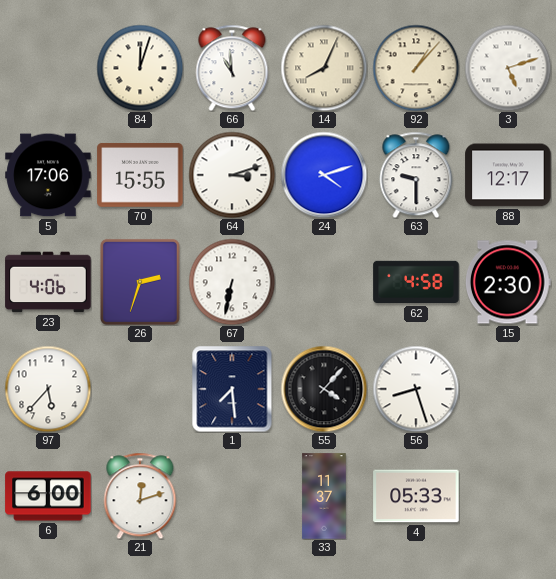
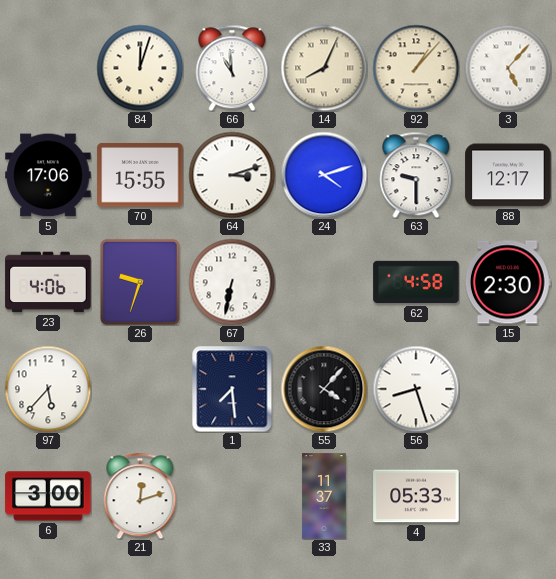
3: 5:12 -> 5:07 (508, 68)
26: 2:33 -> 9:33 (140, 282)
6: 6:00 -> 3:00 (48, 496)
